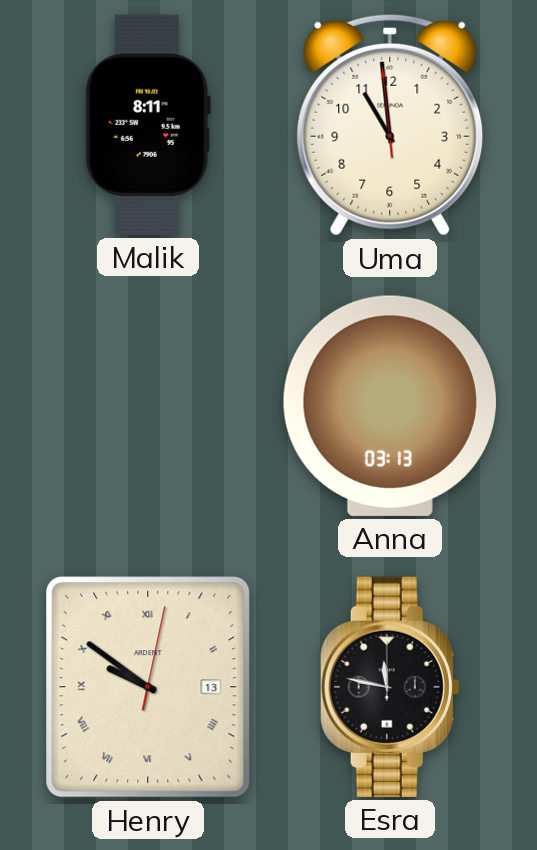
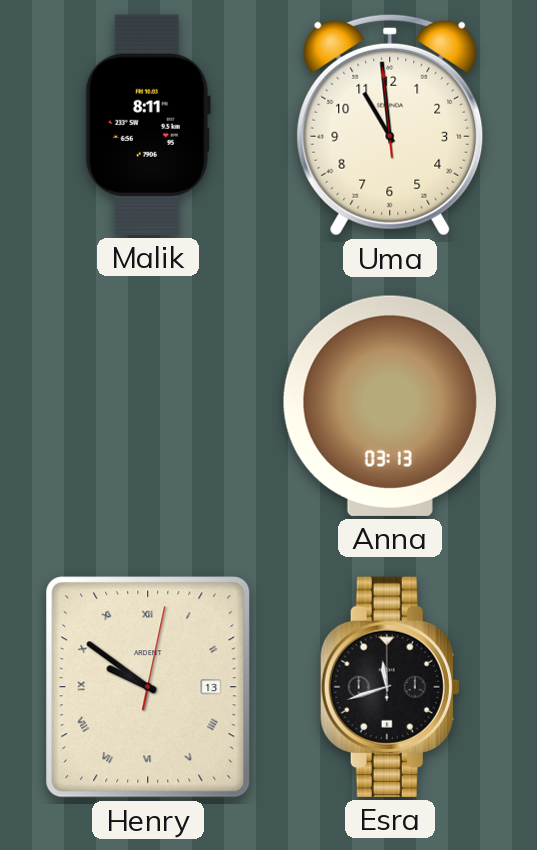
Esra: 11:47 -> 11:42 (390, 687)
